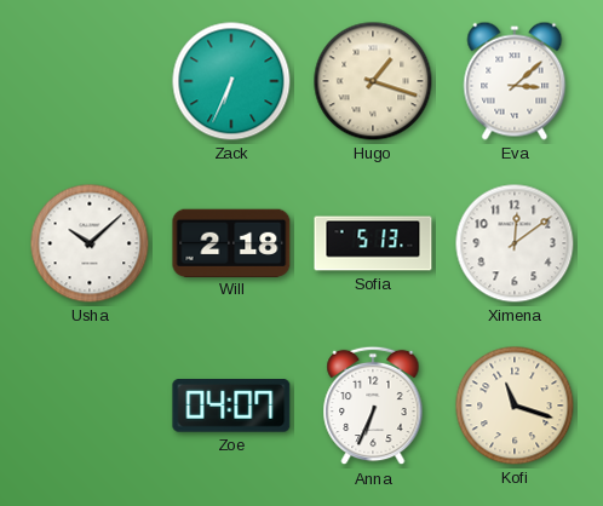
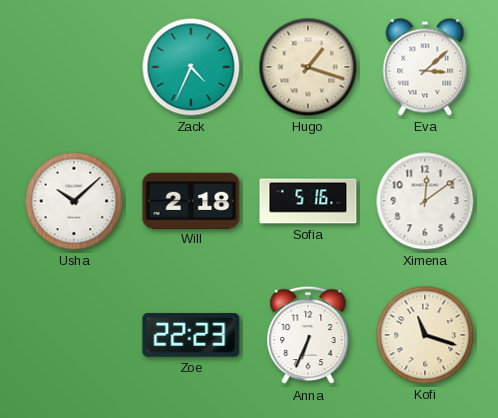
Zack: 6:34 -> 4:34 (191, 67)
Sofia: 5:13 -> 5:16 (308, 201)
Zoe: 04:07 -> 22:23 (191, 336)
